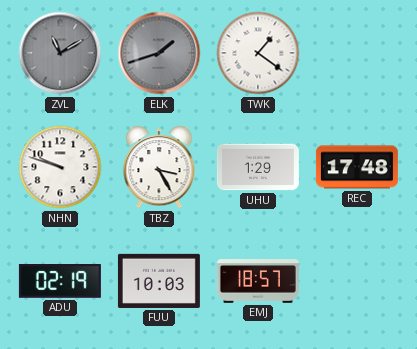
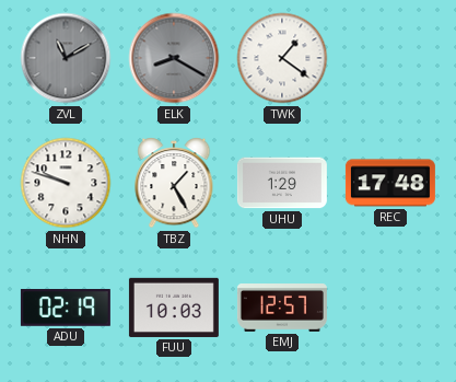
ELK: 1:42 -> 8:20 (174, 58)
TBZ: 3:25 -> 1:25 (174, 183)
EMJ: 18:57 -> 12:57 (282, 309)
